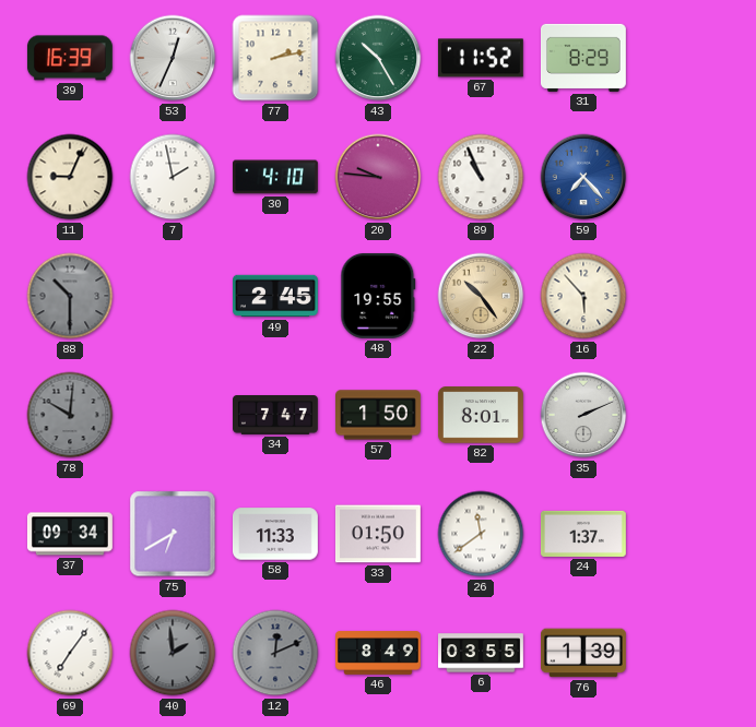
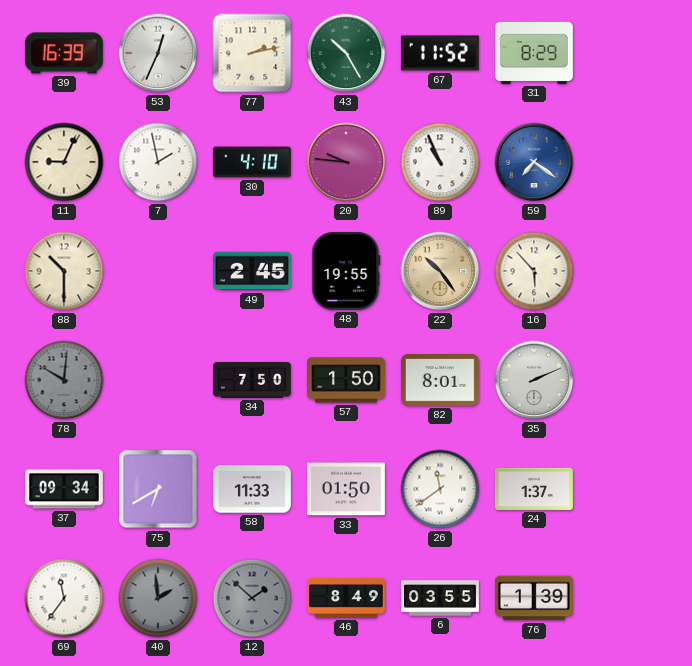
59: 7:23 -> 7:21 (534, 162)
88 dial: grey -> cream (64, 271)
34: 7:47 -> 7:50 (253, 380)
69: 7:06 -> 11:36 (64, 598)
12: 12:11 -> 1:52 (252, 598)
